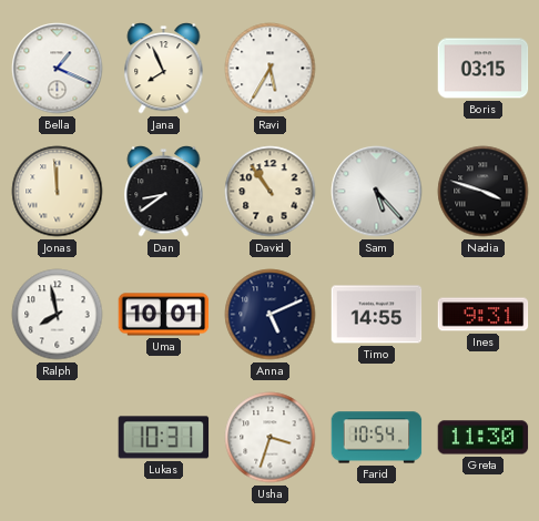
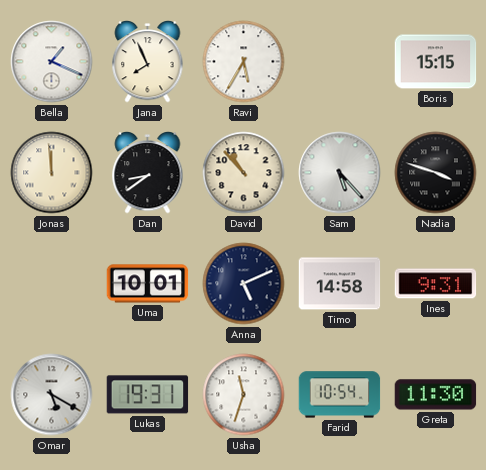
Boris: 03:15 -> 15:15 (436, 62)
David: 10:54 -> 10:53 (244, 173)
Ralph: 7:58 -> none (58, 315)
Timo: 14:55 -> 14:58 (340, 284)
Omar: none -> 5:20 (52, 395)
Lukas: 10:31 -> 19:31 (148, 395)
Usha: 3:33 -> 11:33 (244, 395)
